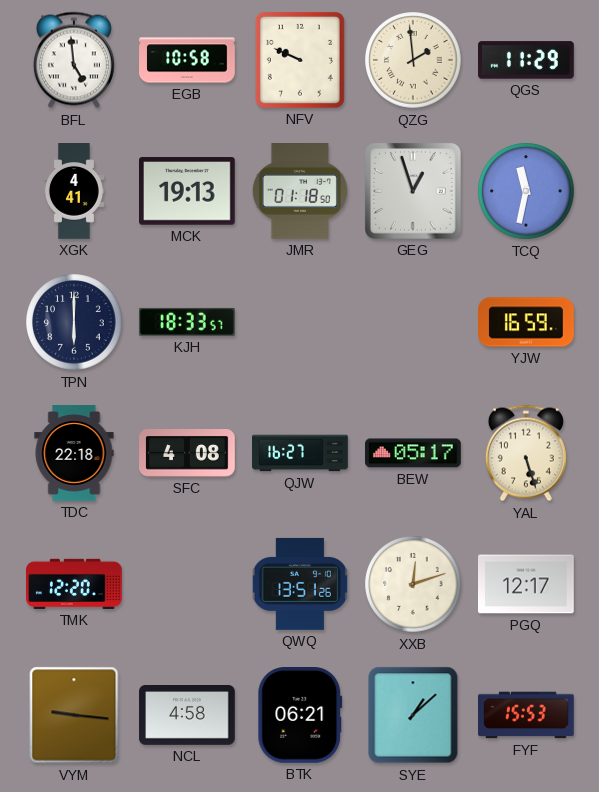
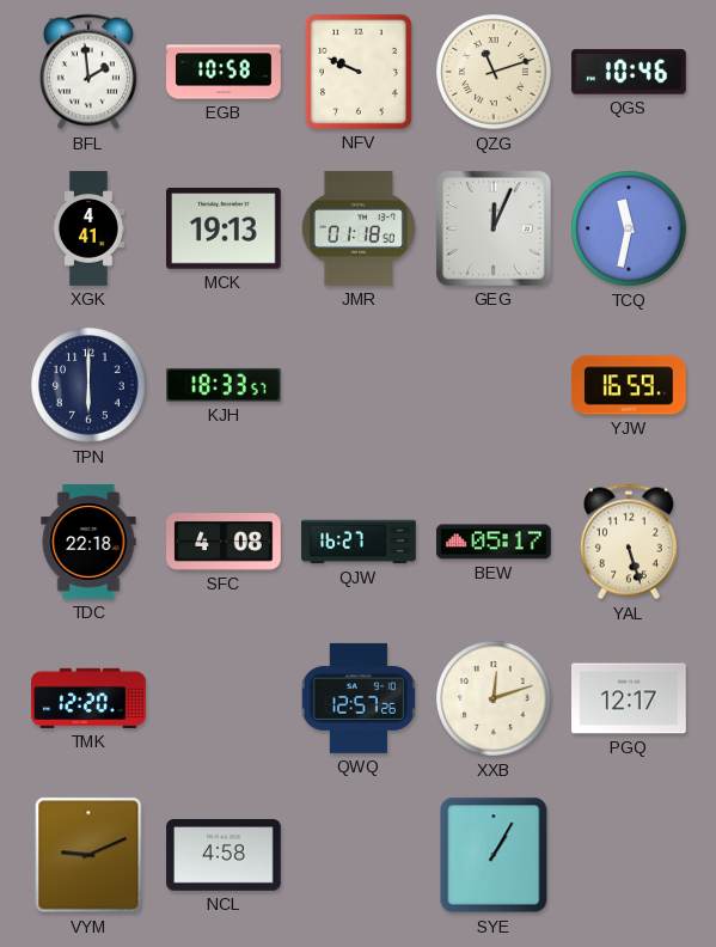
BFL: 4:59 -> 1:59 (88, 72)
QZG: 1:59 -> 11:12 (494, 72)
QGS: 11:29 -> 10:46 (629, 72)
GEG: 12:57 -> 12:04 (494, 228)
QWQ: 13:51 -> 12:57 (359, 698)
VYM: 9:16 -> 9:11 (88, 855)
BTK: 06:21 -> none (300, 716)
SYE: 1:08 -> 1:05 (494, 855)
FYF: 15:53 -> none (526, 715)
